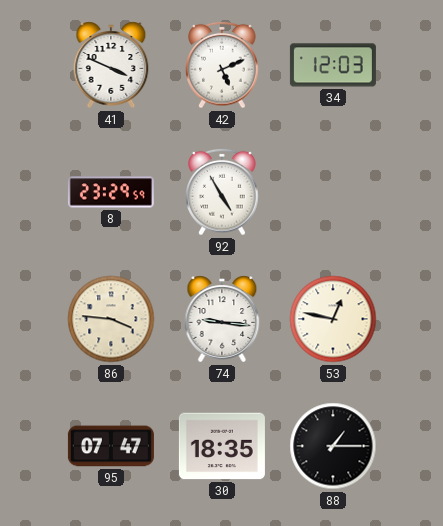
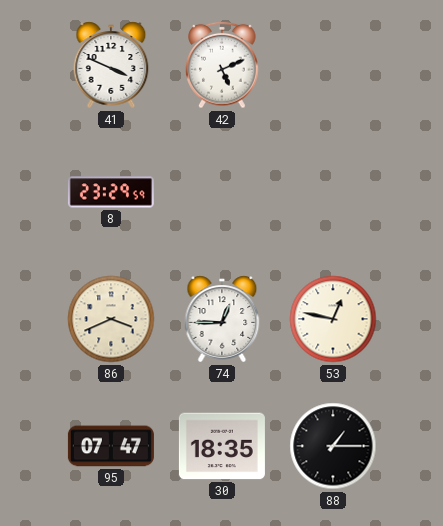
34: 12:03 -> none (333, 65)
92: 4:55 -> none (222, 192)
86: 3:46 -> 3:41 (111, 319)
74: 9:16 -> 12:45 (222, 319)
